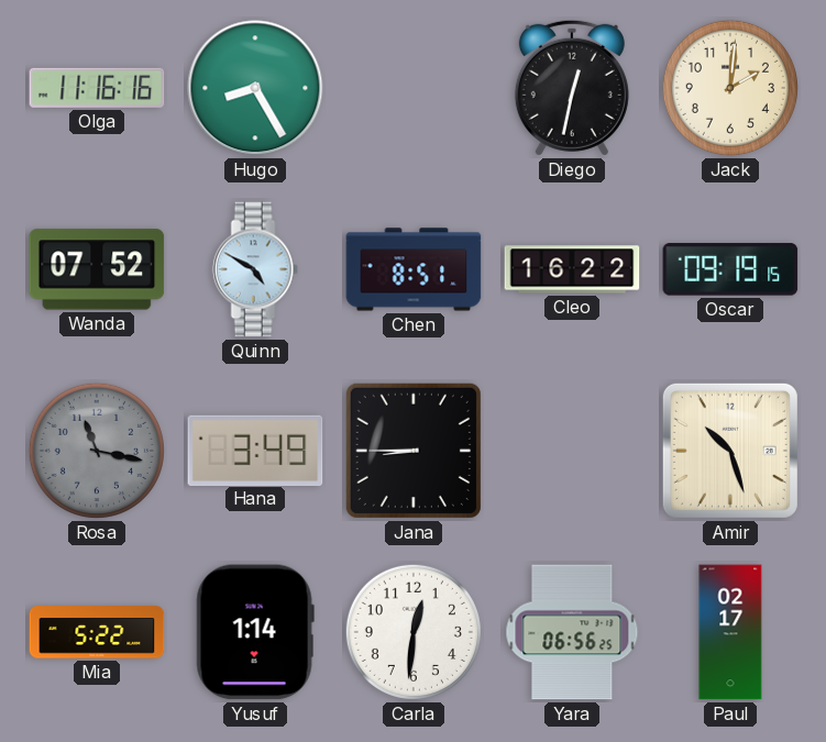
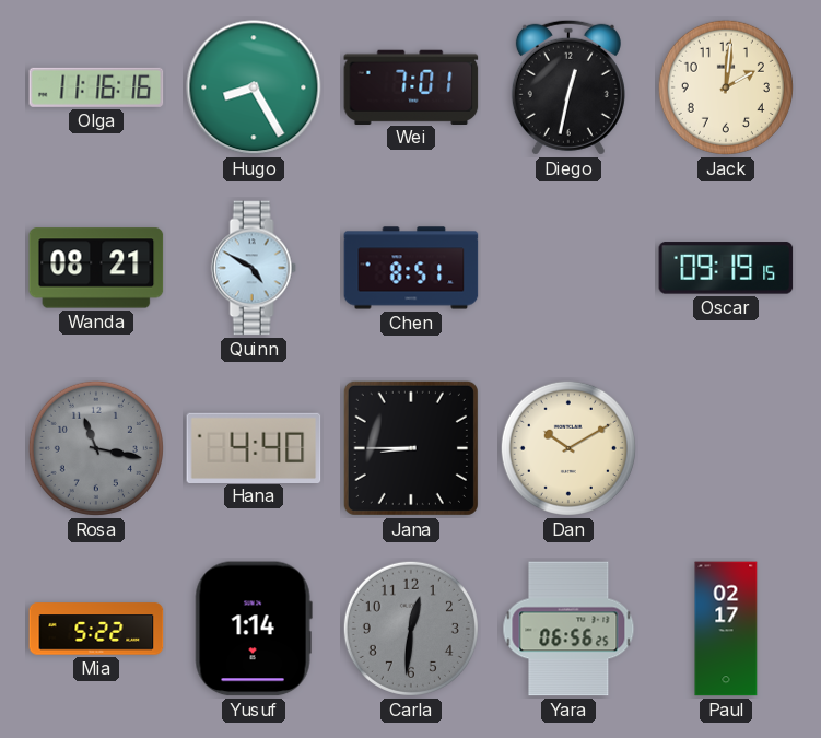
Wei: none -> 7:01 (411, 86)
Wanda: 07:52 -> 08:21 (96, 268)
Cleo: 16:22 -> none (572, 269)
Hana: 3:49 -> 4:40 (254, 447)
Dan: none -> 10:10 (568, 448)
Amir: 10:27 -> none (730, 451)
Carla dial: white -> grey (411, 629)
